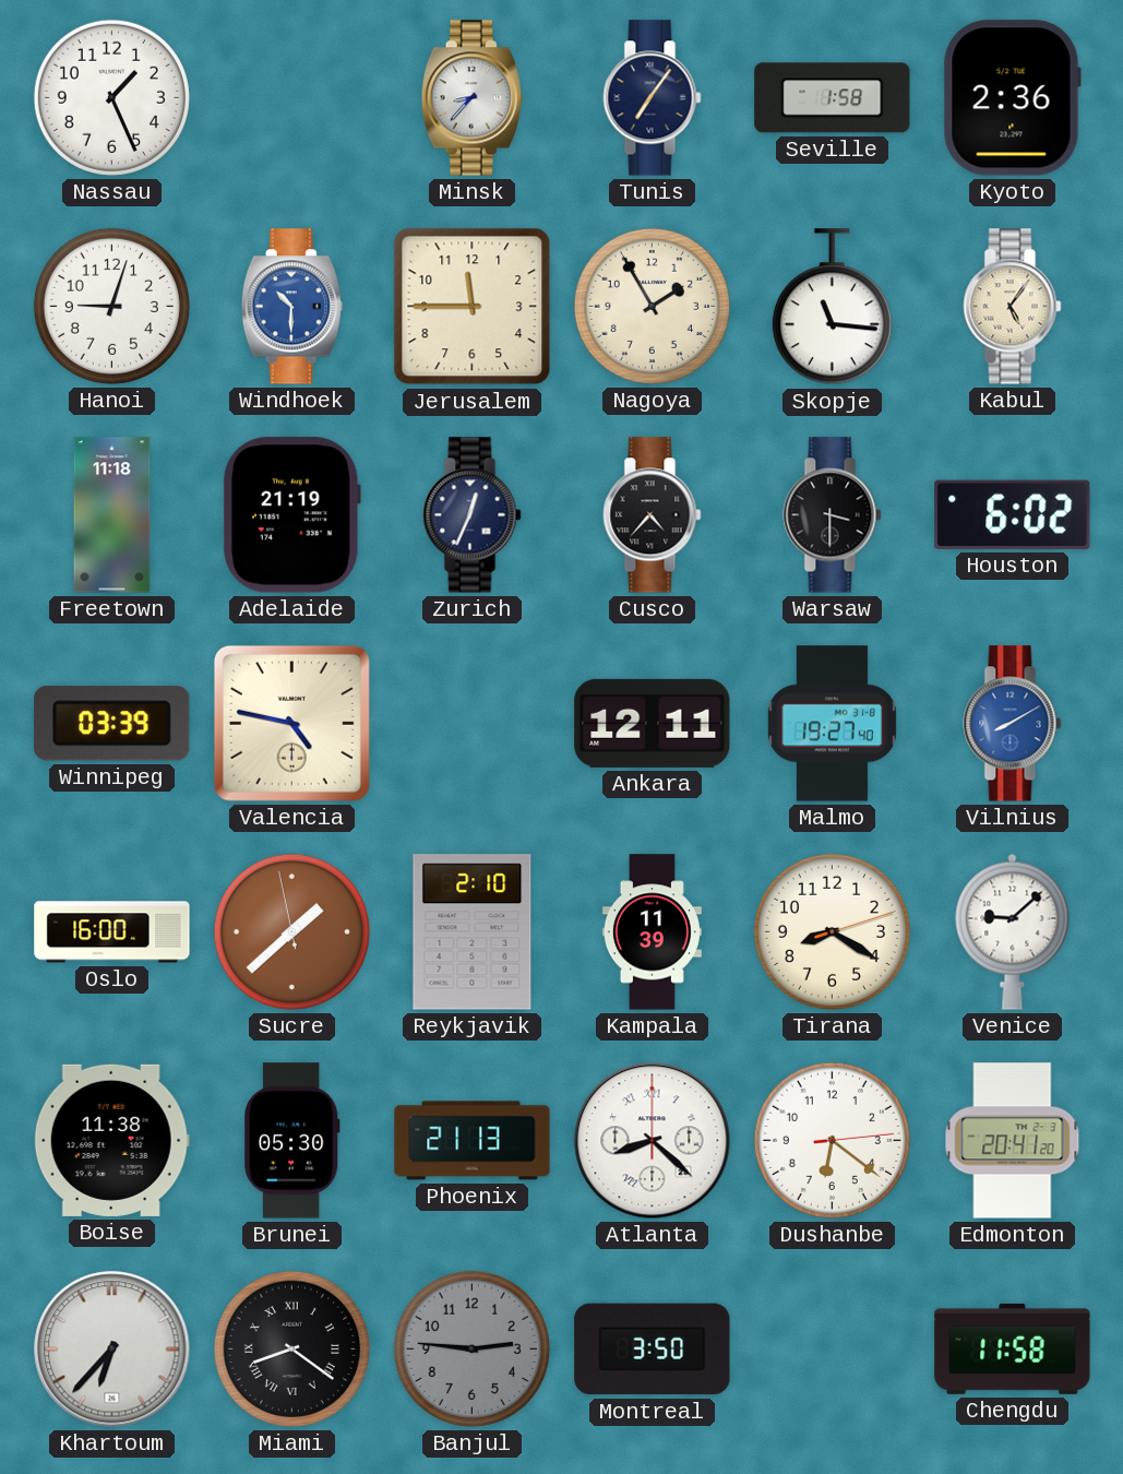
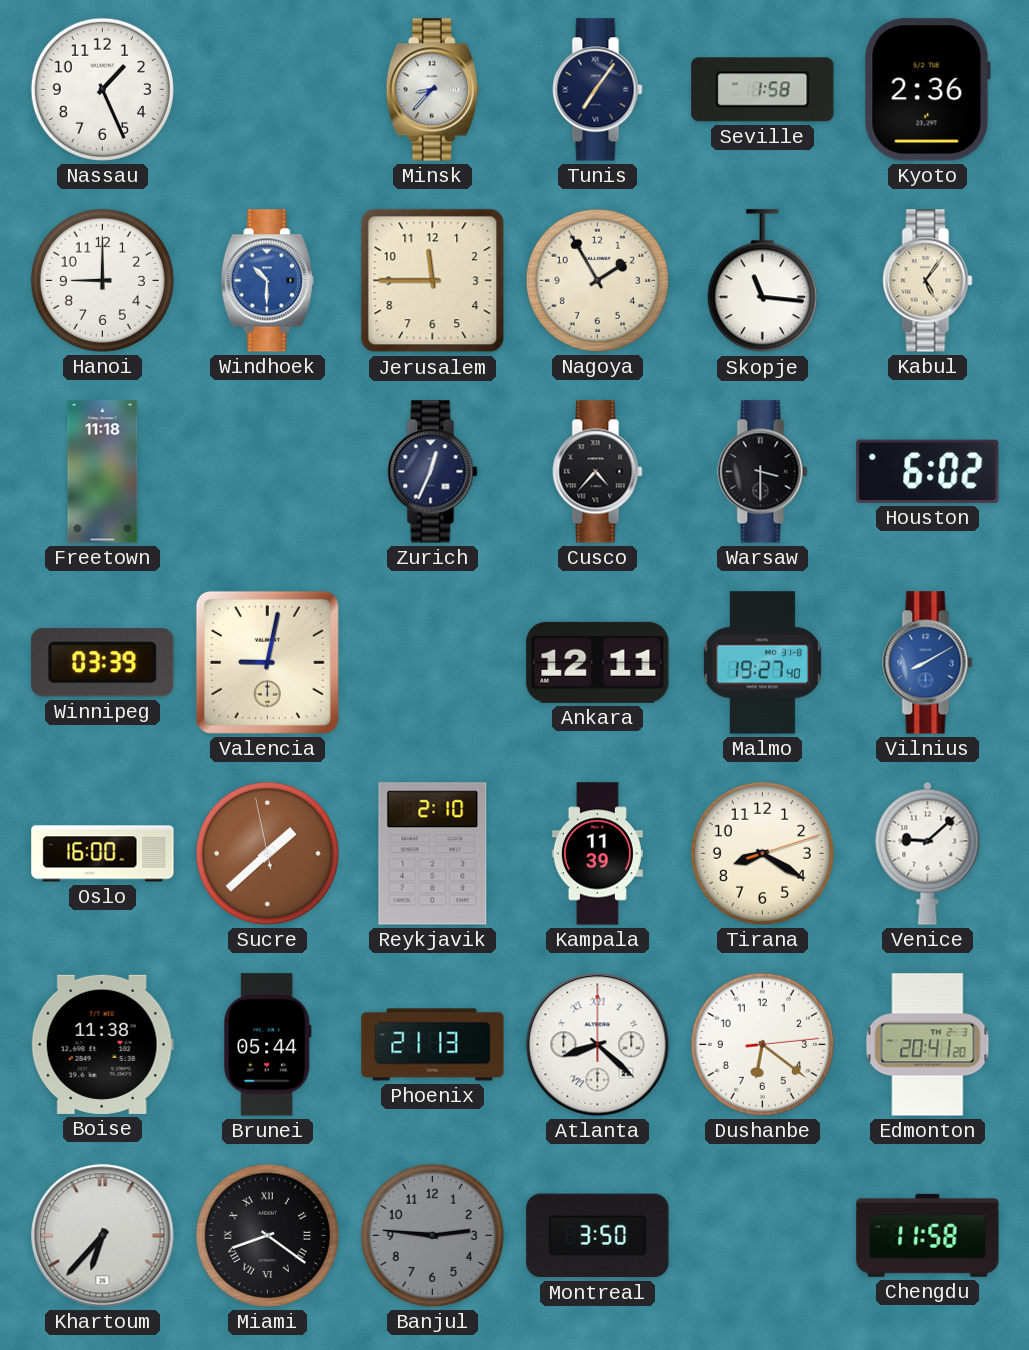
Hanoi: 9:03 -> 9:00 (102, 280)
Adelaide: 21:19 -> none (292, 515)
Valencia: 4:47 -> 9:02 (267, 662)
Brunei: 05:30 -> 05:44 (267, 1045)
